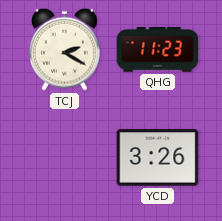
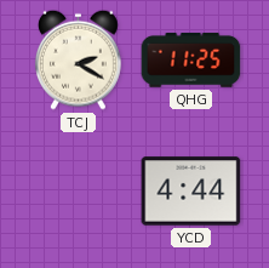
QHG: 11:23 -> 11:25 (191, 61)
YCD: 3:26 -> 4:44 (191, 192)
